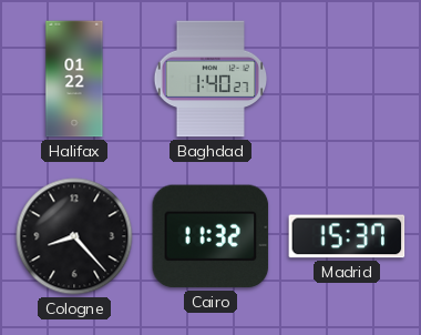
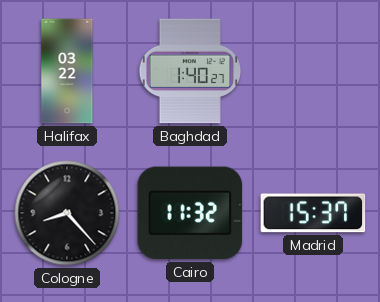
Halifax: 01:22 -> 03:22 (67, 71)
